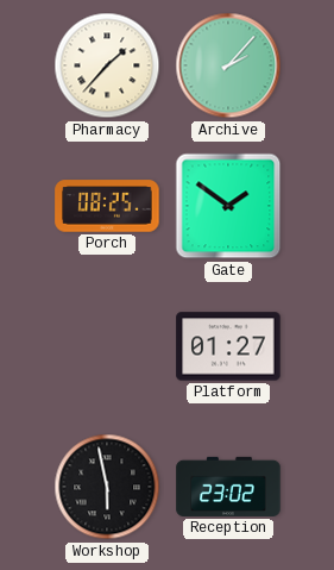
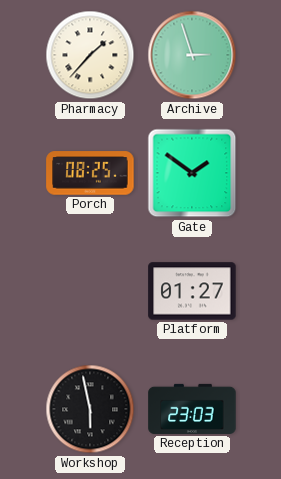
Archive: 2:07 -> 2:57 (192, 55)
Reception: 23:02 -> 23:03 (192, 409)
